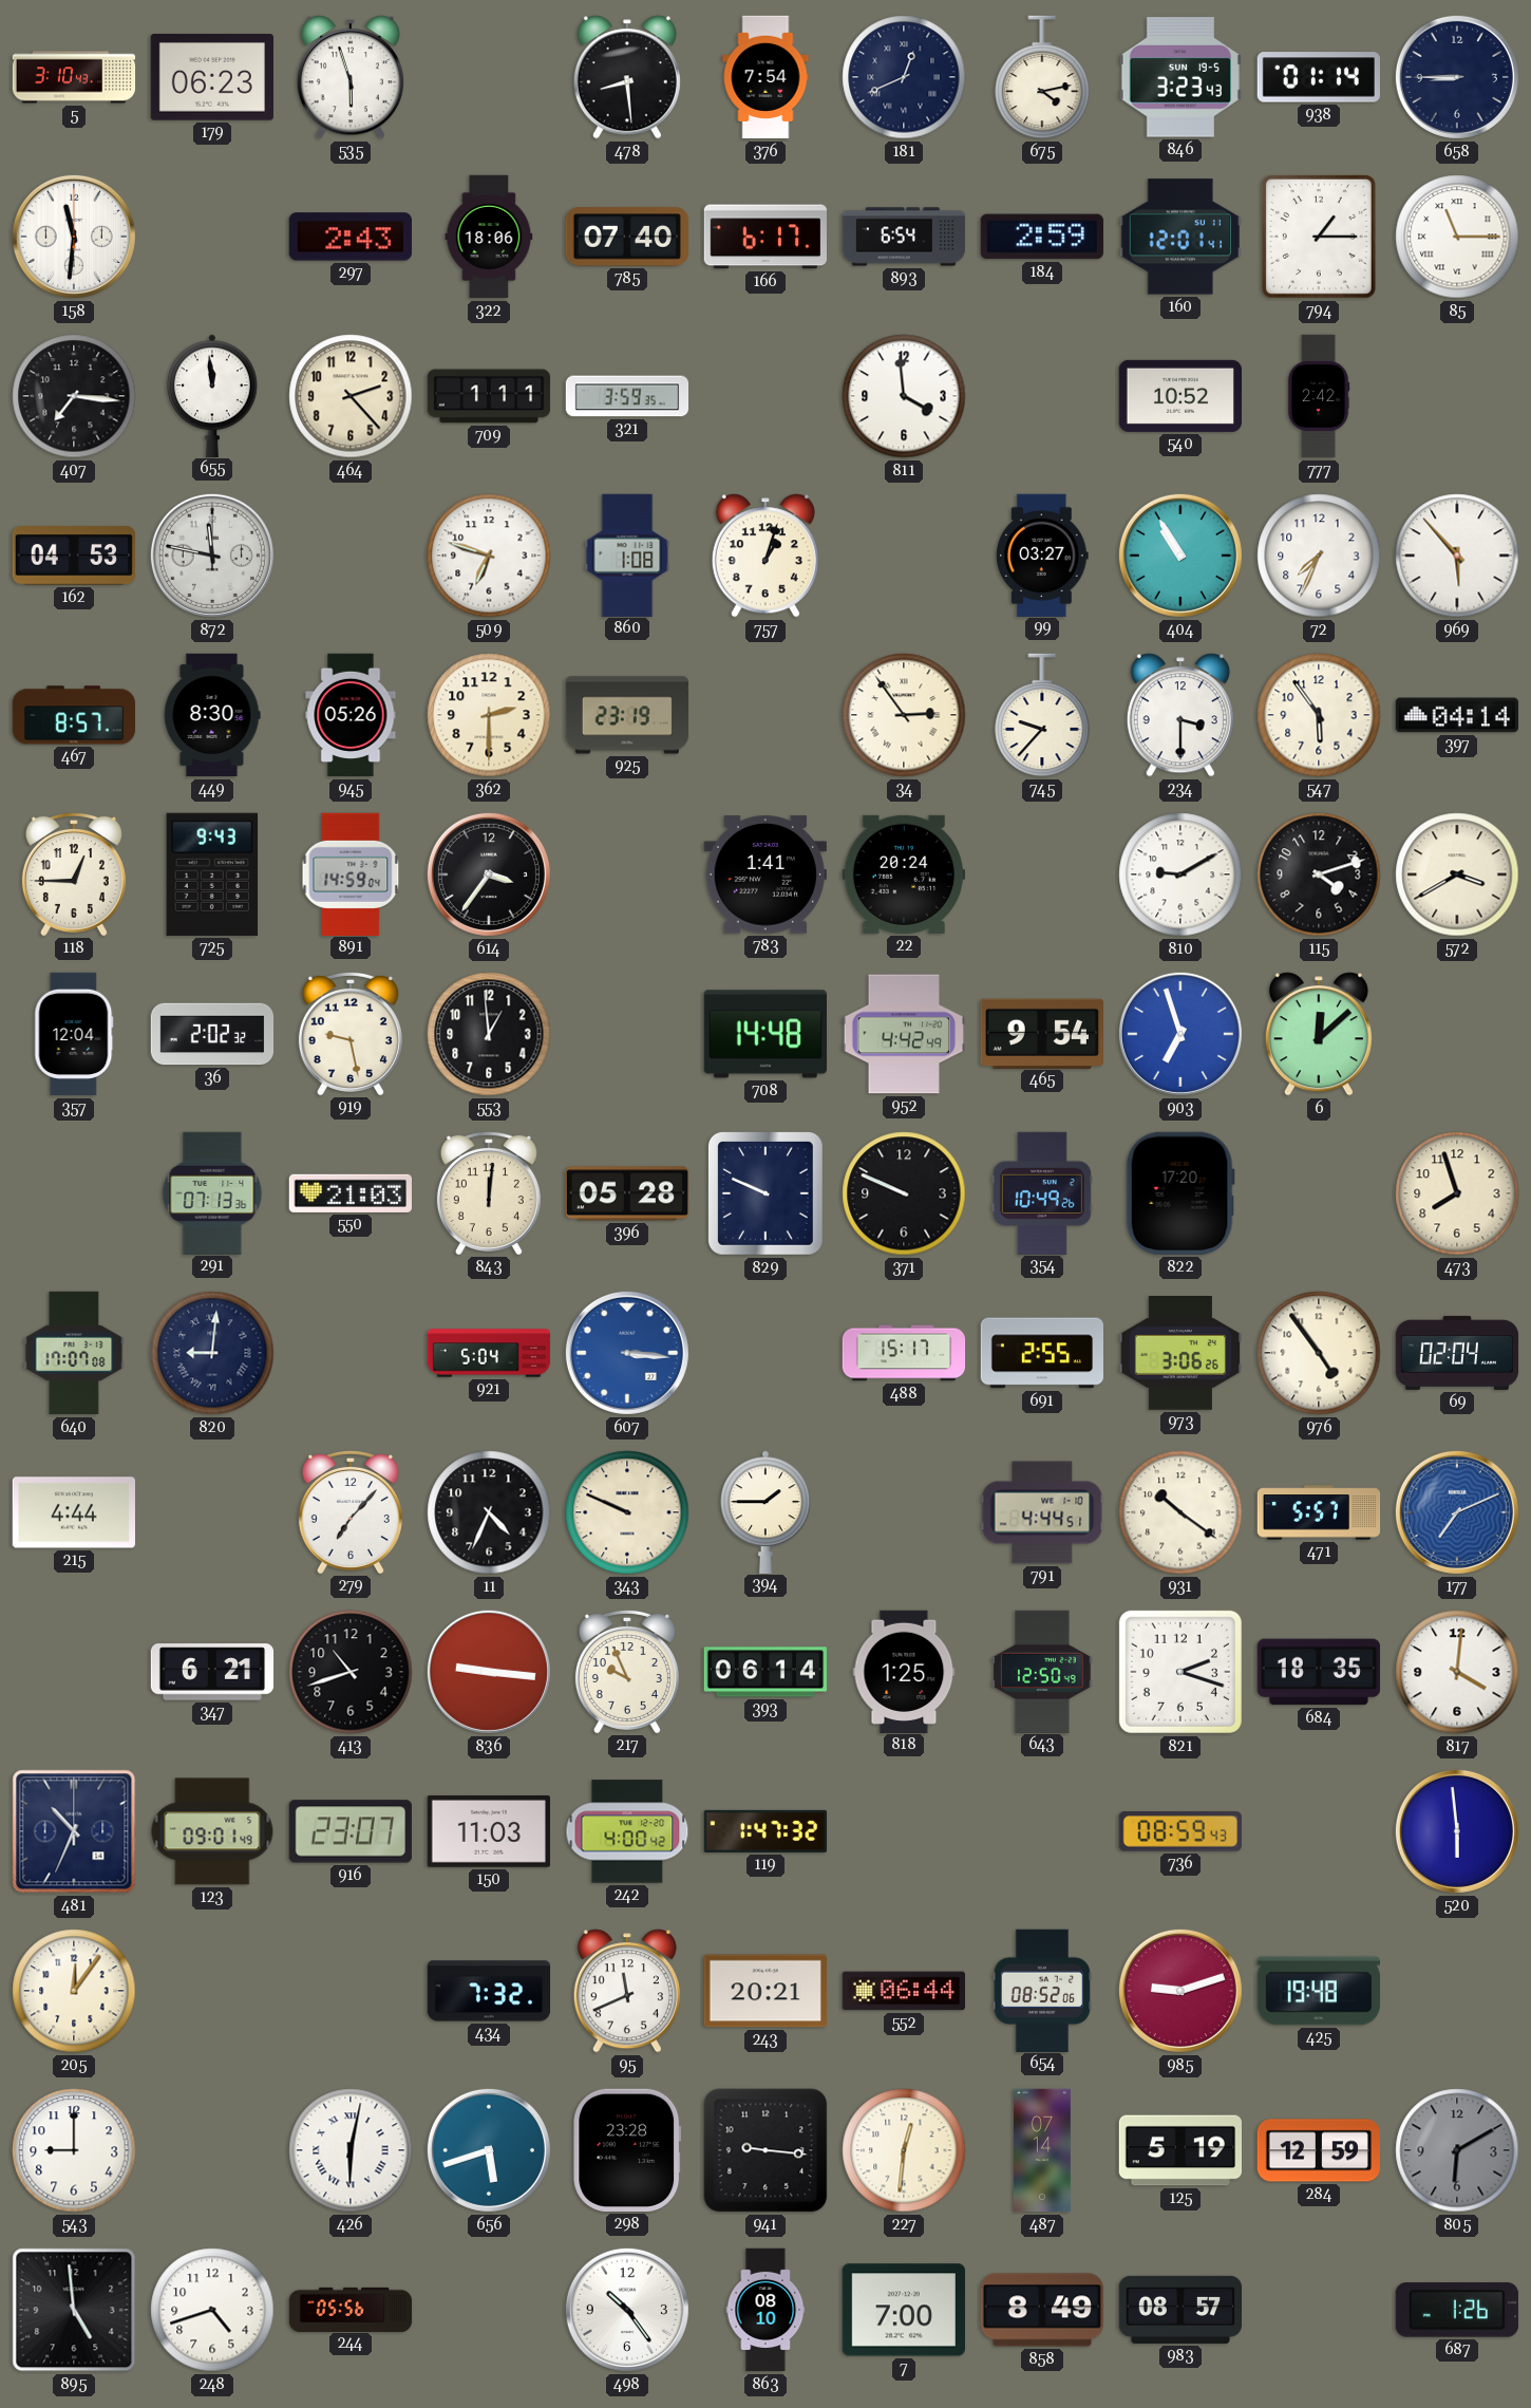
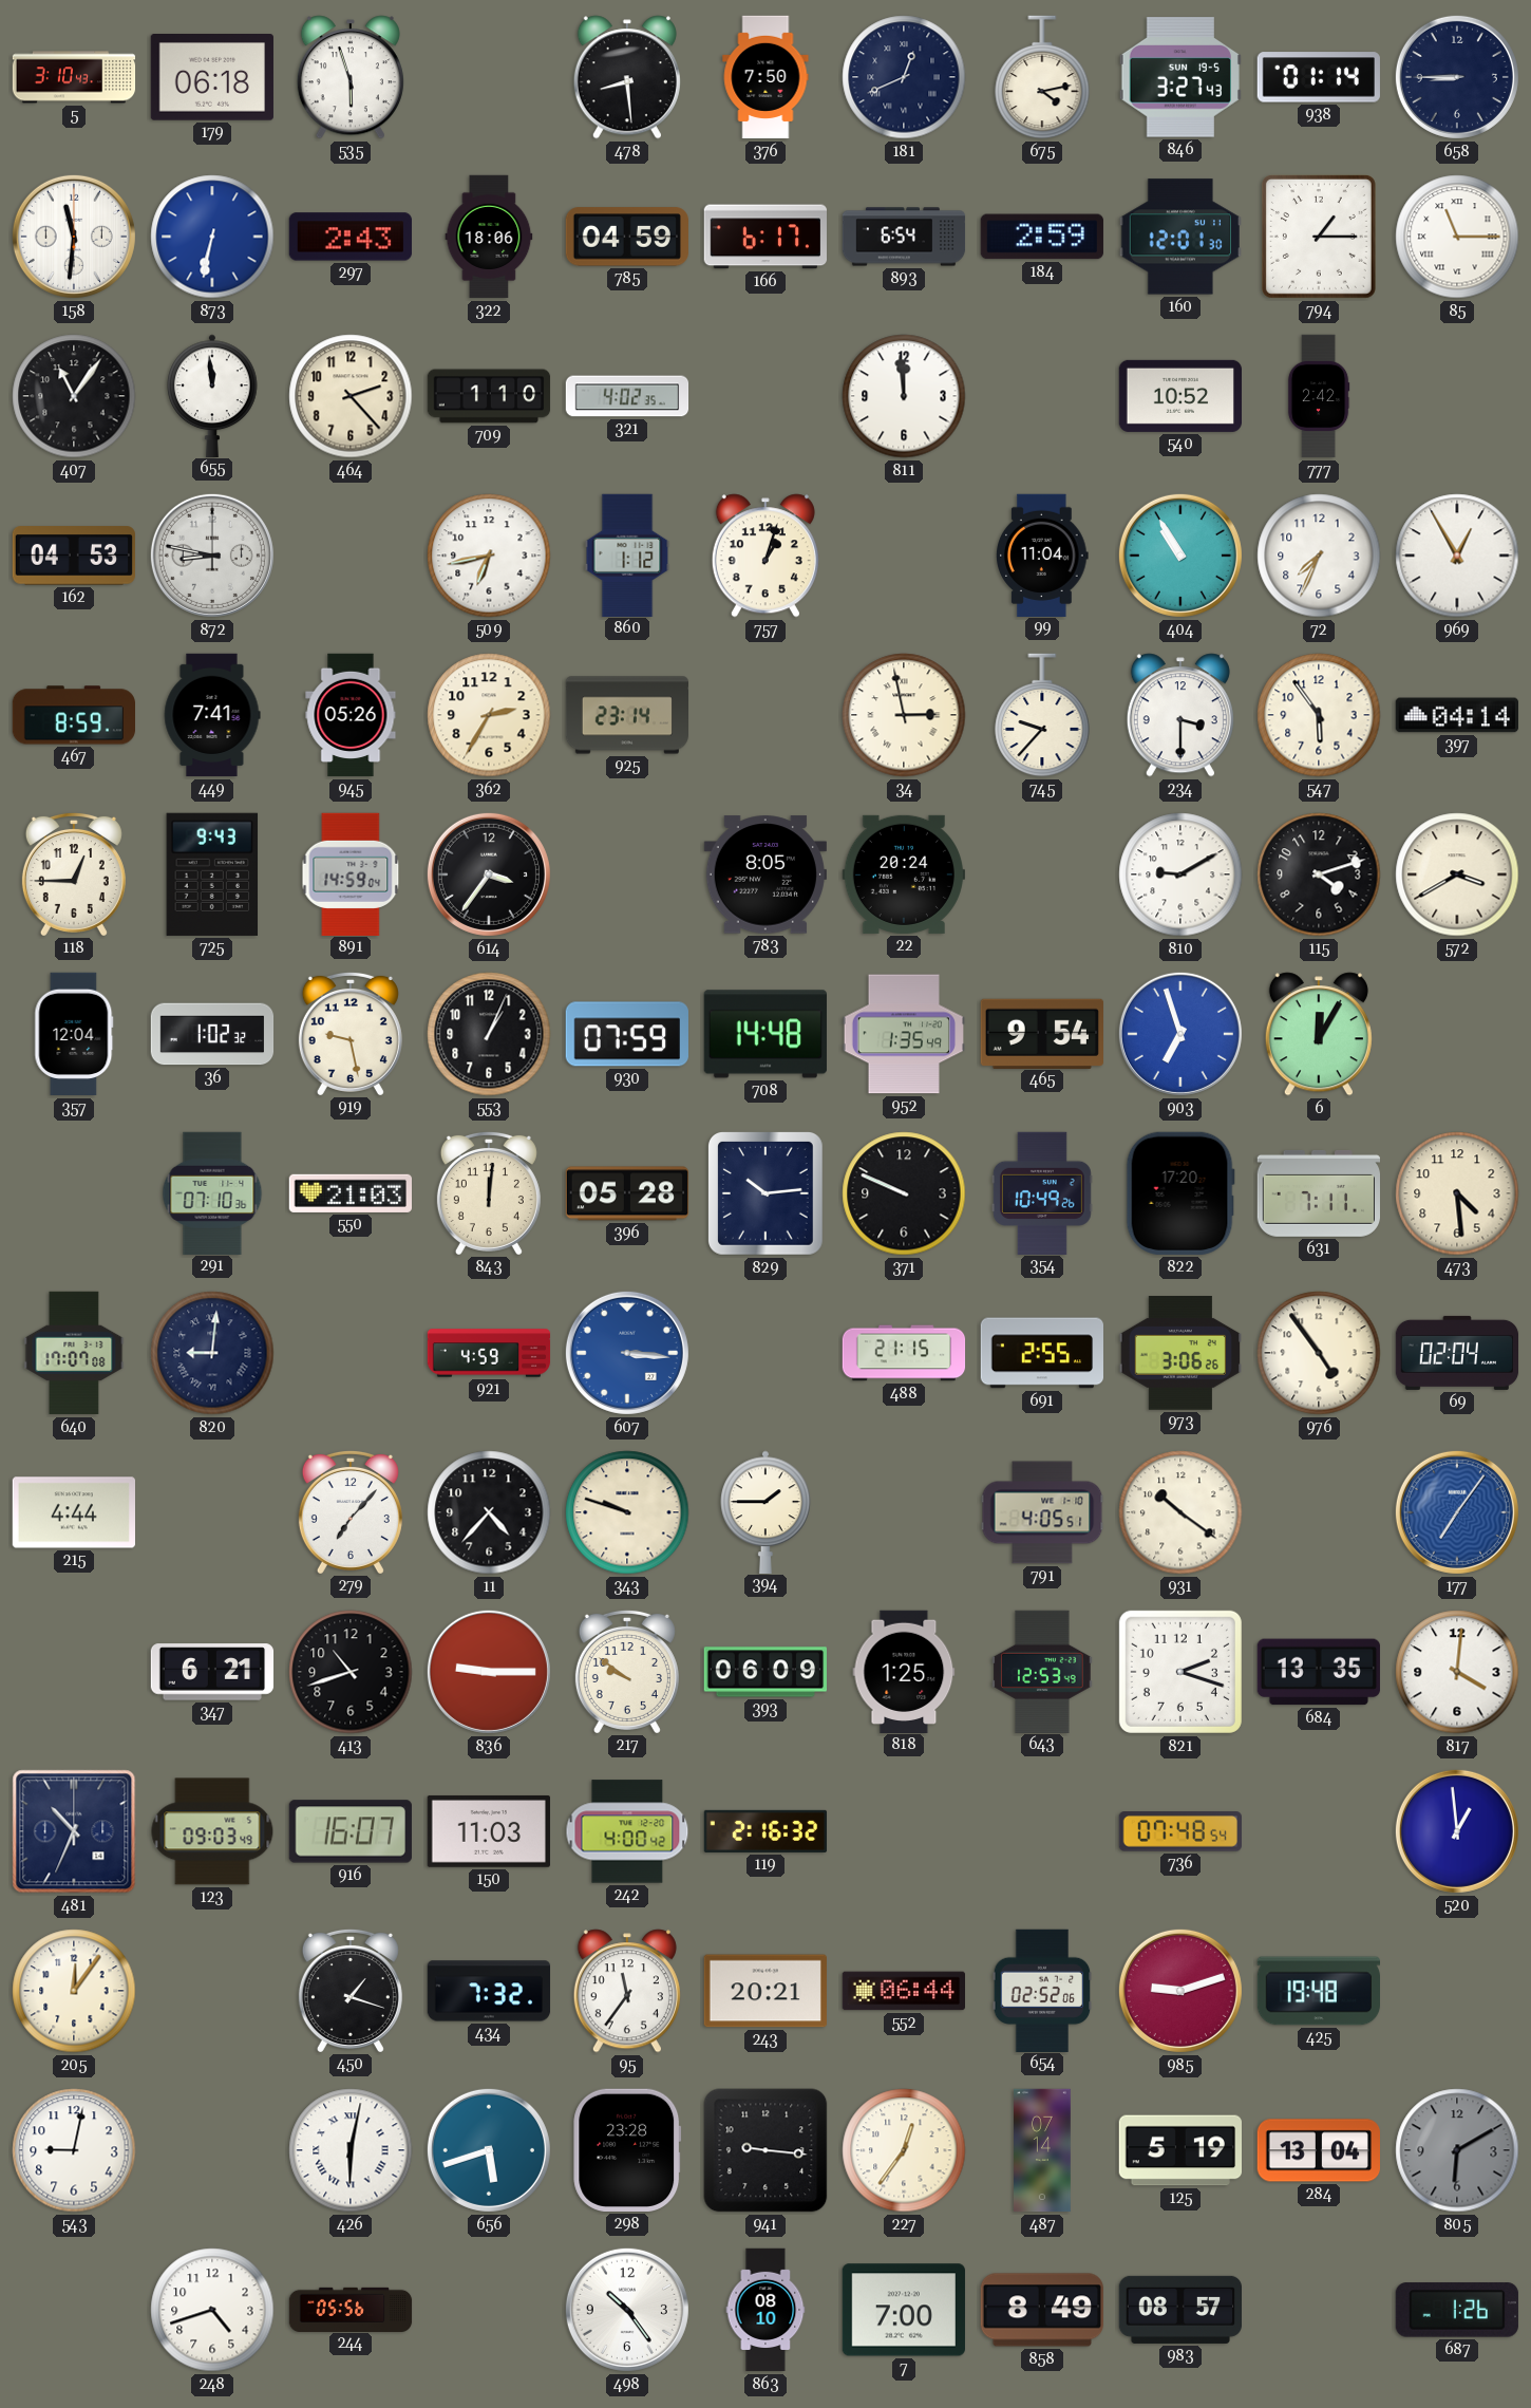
179: 06:23 -> 06:18 (212, 77)
376: 7:54 -> 7:50 (765, 77)
846: 3:23 -> 3:27 (1180, 77)
873: none -> 6:32 (212, 237)
785: 07:40 -> 04:59 (626, 237)
160: 12:01:41 -> 12:01:30 (1180, 237)
407: 7:16 -> 11:06 (74, 396)
709: 1:11 -> 1:10 (489, 396)
321: 3:59 -> 4:02 (627, 396)
811: 3:59 -> 11:59 (904, 396)
872: 11:47 -> 8:47 (212, 556)
509: 6:48 -> 6:43 (489, 556)
860: 1:08 -> 1:12 (627, 554)
99: 03:27 -> 11:04 (1043, 554)
969: 5:53 -> 12:55 (1457, 556)
467: 8:57 -> 8:59 (73, 715)
449: 8:30 -> 7:41 (212, 715)
362: 2:30 -> 2:35 (489, 715)
925: 23:19 -> 23:14 (627, 715)
34: 2:54 -> 2:58 (904, 715)
783: 1:41 -> 8:05 (765, 874)
36: 2:02 -> 1:02 (212, 1034)
553: 12:59 -> 1:04 (489, 1034)
930: none -> 07:59 (627, 1034)
952: 4:42 -> 1:35 (903, 1034)
6: 12:08 -> 12:05 (1319, 1034)
291: 07:13 -> 07:10 (212, 1192)
829: 9:49 -> 10:14 (765, 1194)
631: none -> 7:11 (1318, 1193)
473: 7:57 -> 4:29 (1457, 1193)
921: 5:04 -> 4:59 (489, 1353)
488: 15:17 -> 21:15 (904, 1353)
11: 4:34 -> 4:37 (489, 1512)
343: 9:49 -> 9:48 (627, 1512)
791: 4:44 -> 4:05 (1042, 1512)
471: 5:57 -> none (1319, 1512)
177: 7:11 -> 7:06 (1457, 1512)
836: 9:16 -> 9:15 (489, 1672)
217: 9:56 -> 9:51 (627, 1671)
393: 06:14 -> 06:09 (764, 1672)
643: 12:50 -> 12:53 (1042, 1671)
684: 18:35 -> 13:35 (1319, 1672)
123: 09:01 -> 09:03 (212, 1831)
916: 23:07 -> 16:07 (351, 1831)
119: 1:47 -> 2:16 (765, 1831)
736: 08:59 -> 07:48 (1180, 1831)
520: 5:59 -> 12:59 (1457, 1831)
450: none -> 1:18 (351, 1990)
95: 11:41 -> 11:36 (627, 1991)
654: 08:52 -> 02:52 (1042, 1990)
543: 9:00 -> 9:02 (74, 2150)
227: 12:31 -> 12:36 (904, 2150)
284: 12:59 -> 13:04 (1318, 2150)
895: 4:59 -> none (74, 2310)
